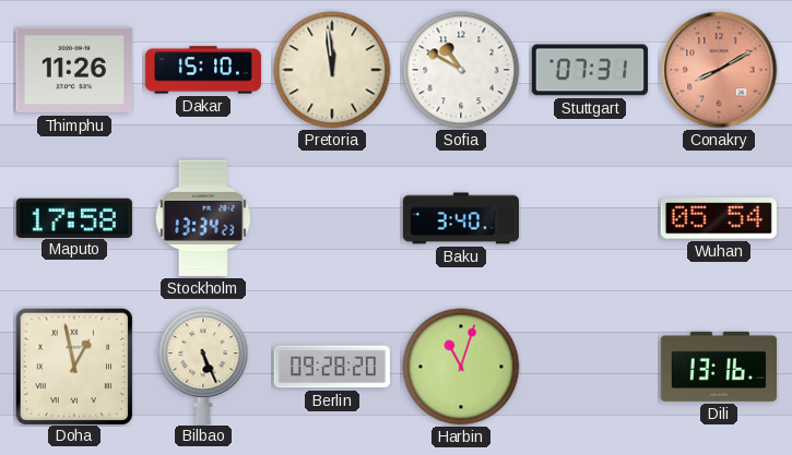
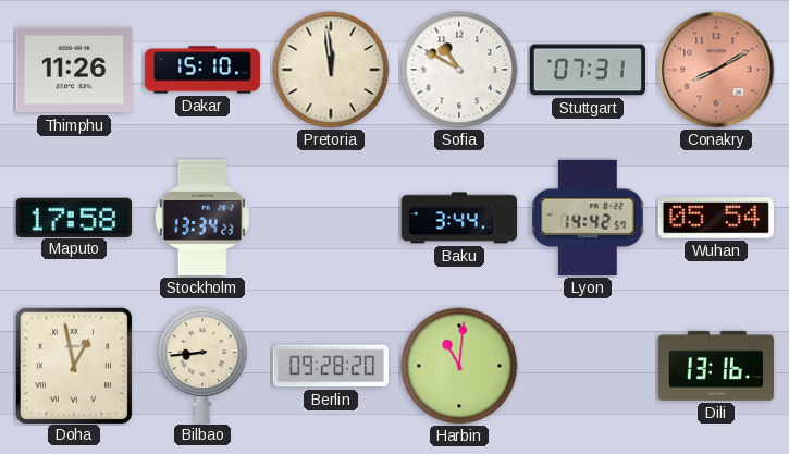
Baku: 3:40 -> 3:44 (459, 218)
Lyon: none -> 14:42 (588, 218)
Bilbao: 5:26 -> 8:44 (202, 365)
Harbin: 11:03 -> 11:01 (459, 366)
